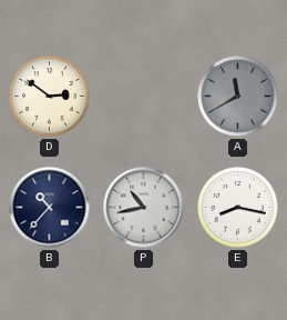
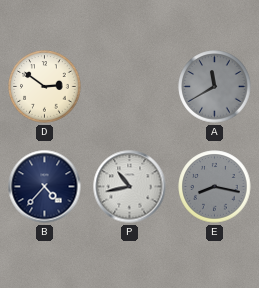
B: 10:37 -> 4:37 (45, 187)
E dial: white -> grey (215, 187)
